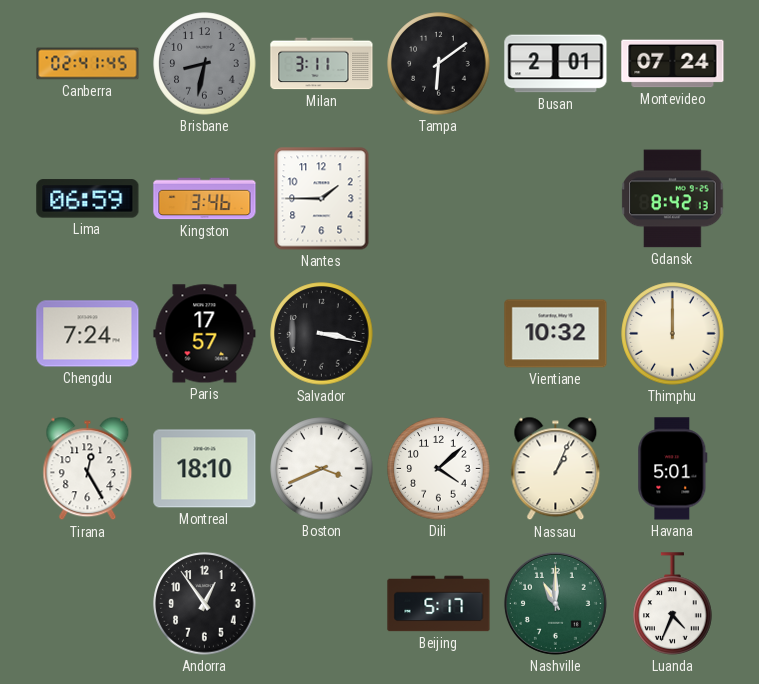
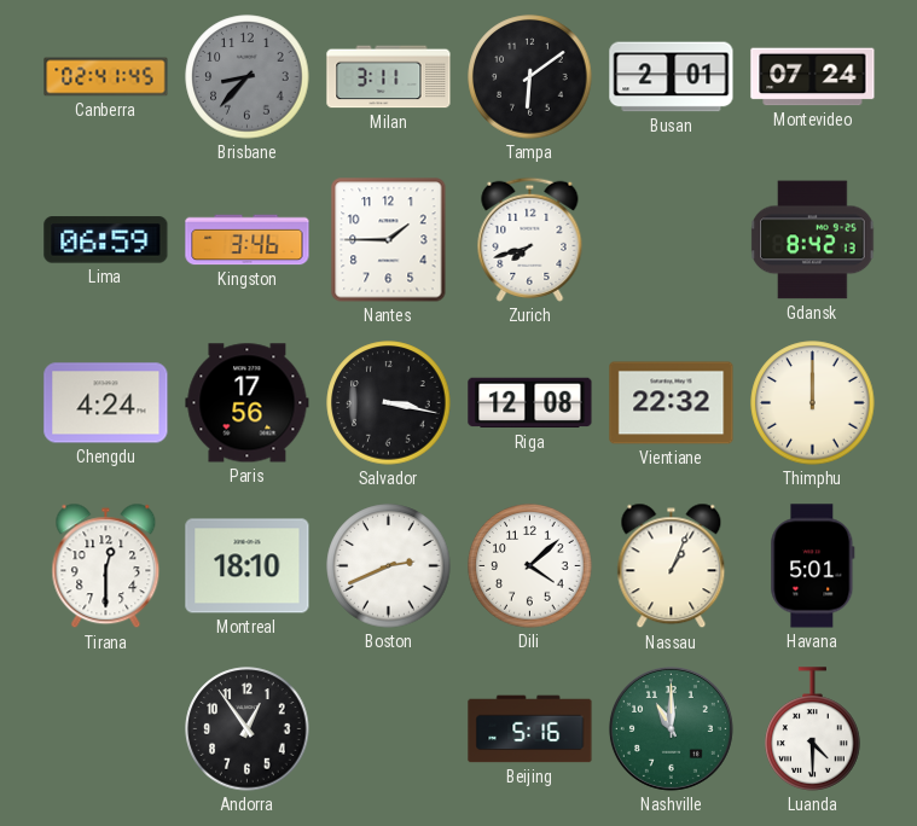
Brisbane: 8:32 -> 8:37 (248, 77)
Zurich: none -> 7:42 (530, 239)
Chengdu: 7:24 -> 4:24 (106, 403)
Paris: 17:57 -> 17:56 (248, 403)
Riga: none -> 12:08 (530, 403)
Vientiane: 10:32 -> 22:32 (672, 403)
Tirana: 12:25 -> 12:30 (106, 566)
Boston: 3:41 -> 2:41 (389, 566)
Beijing: 5:17 -> 5:16 (530, 729)
Luanda: 4:34 -> 4:30 (813, 729)
